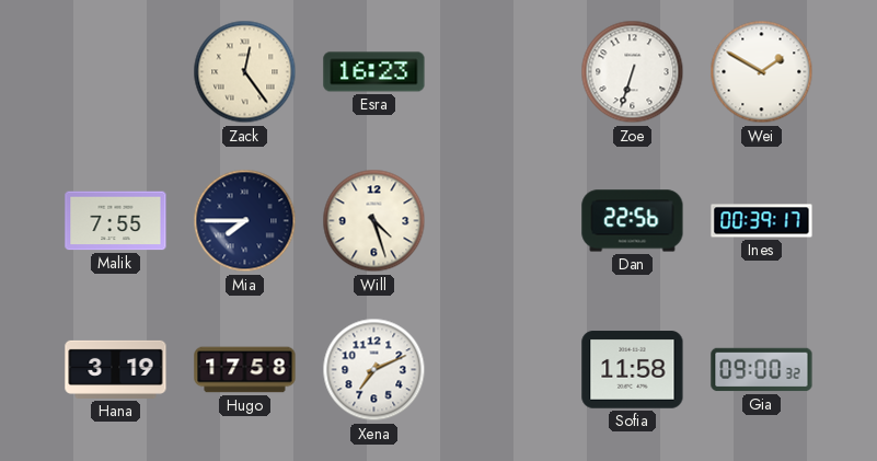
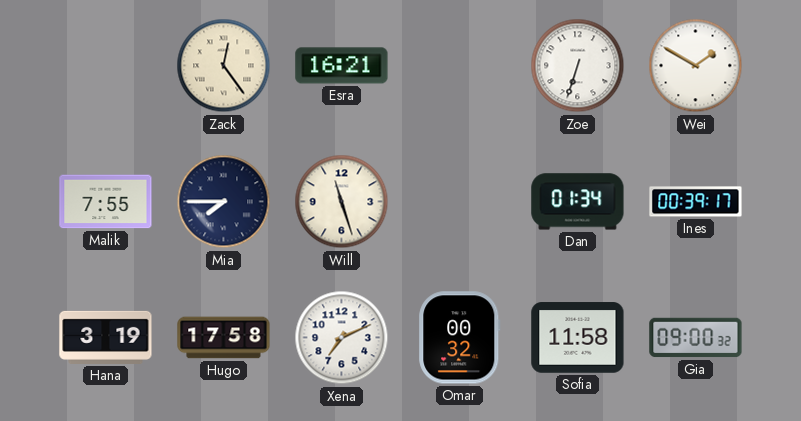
Esra: 16:23 -> 16:21 (342, 66)
Will: 4:27 -> 11:27 (342, 202)
Dan: 22:56 -> 01:34 (578, 202)
Omar: none -> 00:32 (460, 338)
